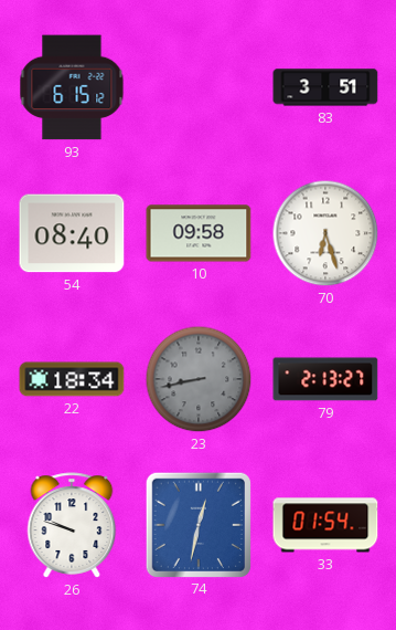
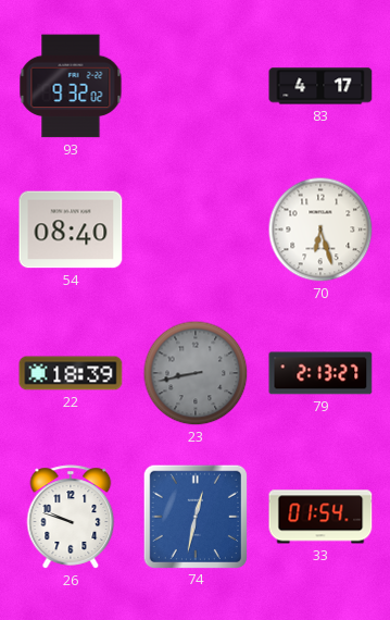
93: 6:15 -> 9:32 (71, 86)
83: 3:51 -> 4:17 (320, 86)
10: 09:58 -> none (199, 233)
22: 18:34 -> 18:39 (71, 373)
